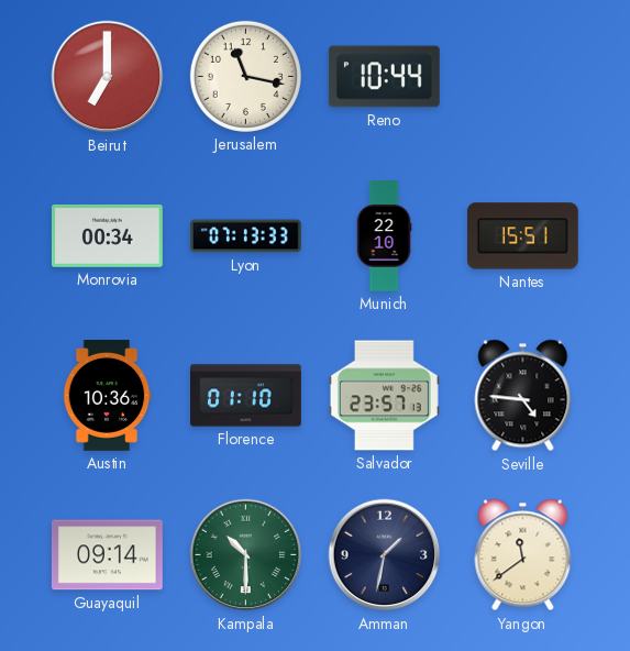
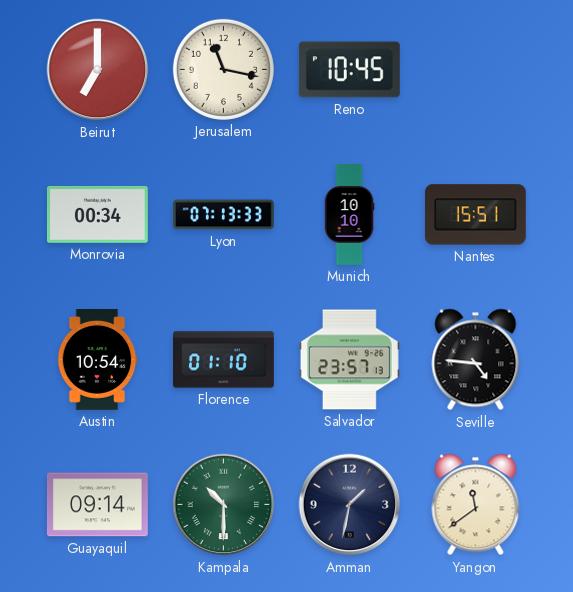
Reno: 10:44 -> 10:45 (349, 70)
Munich: 22:10 -> 10:10 (349, 215)
Austin: 10:36 -> 10:54 (97, 360)
